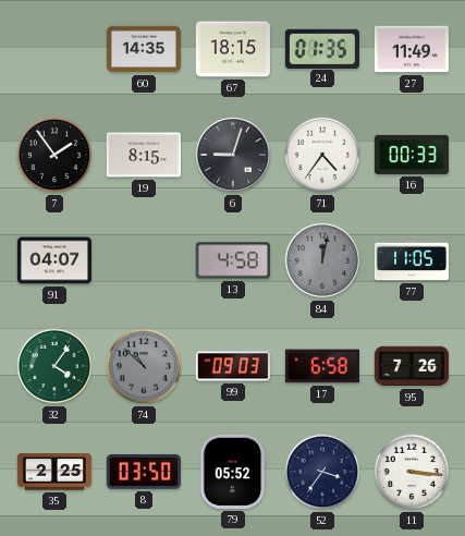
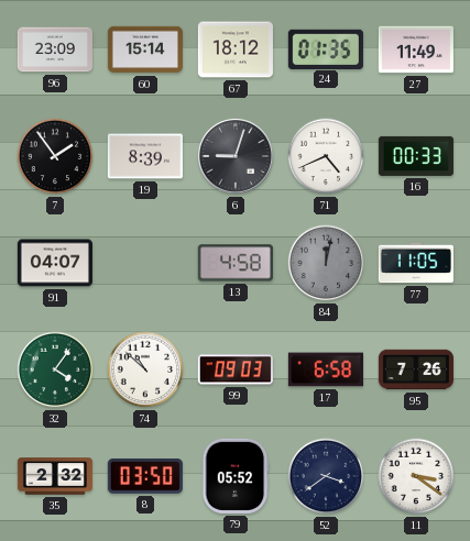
96: none -> 23:09 (55, 49)
60: 14:35 -> 15:14 (145, 49)
67: 18:15 -> 18:12 (236, 49)
19: 8:15 -> 8:39 (145, 156)
71: 4:36 -> 4:41 (326, 156)
74 dial: grey -> white (145, 369)
35: 2:25 -> 2:32 (55, 476)
52: 3:36 -> 3:39 (326, 476)
11: 3:16 -> 3:21 (416, 476)
